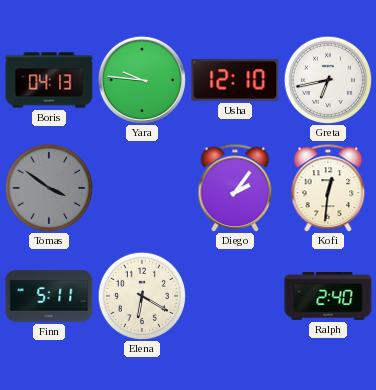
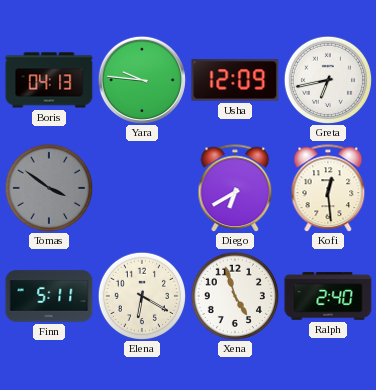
Usha: 12:10 -> 12:09 (235, 80)
Diego: 2:06 -> 6:40 (235, 188)
Kofi: 12:31 -> 12:29 (328, 188)
Xena: none -> 4:57 (234, 295)
